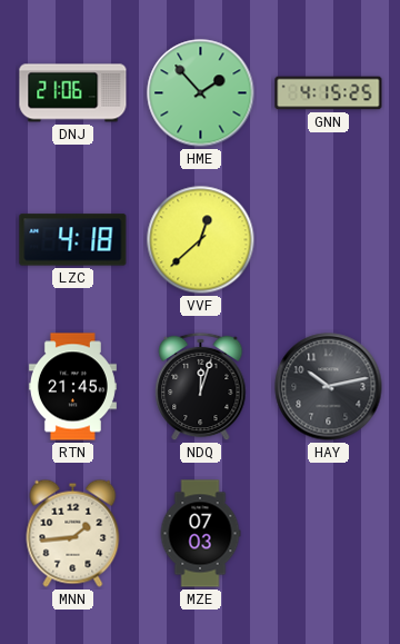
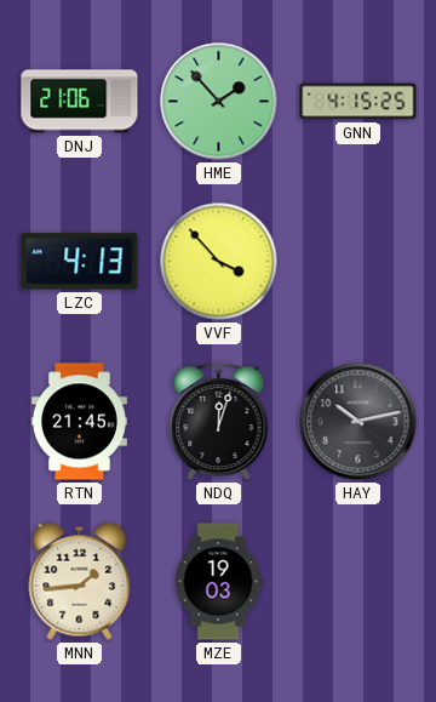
LZC: 4:18 -> 4:13 (80, 262)
VVF: 12:38 -> 3:53 (219, 262)
MZE: 07:03 -> 19:03 (218, 582)
